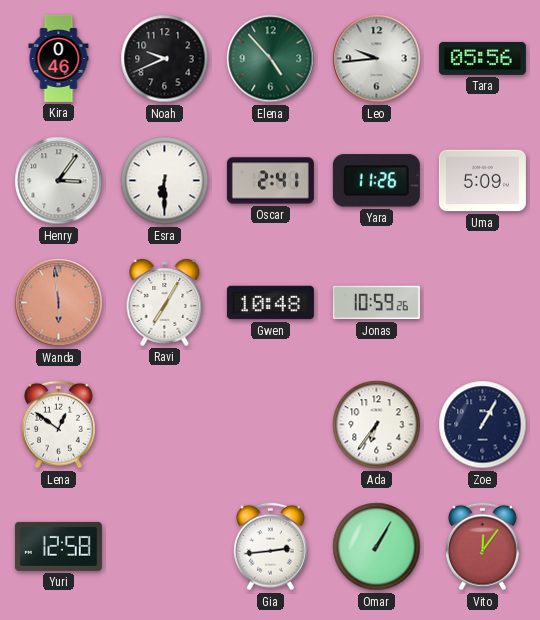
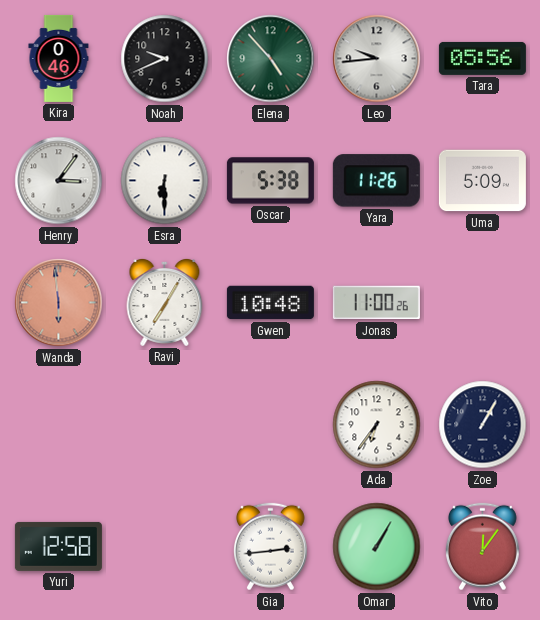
Oscar: 2:41 -> 5:38 (270, 181)
Jonas: 10:59 -> 11:00 (376, 303)
Lena: 12:51 -> none (58, 425)
